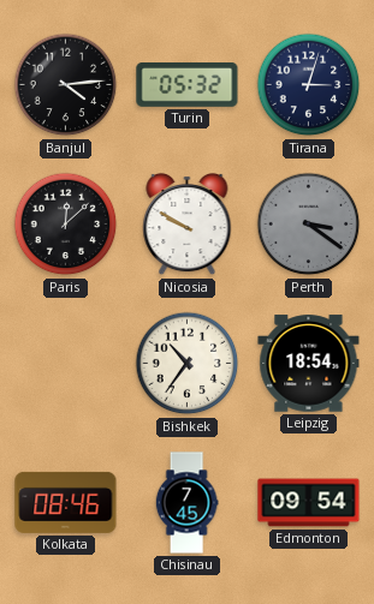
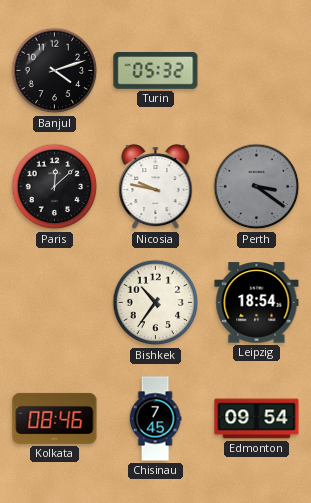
Banjul: 4:14 -> 4:12 (55, 71)
Tirana: 3:03 -> none (309, 85)
Nicosia: 9:50 -> 9:47 (156, 187)
